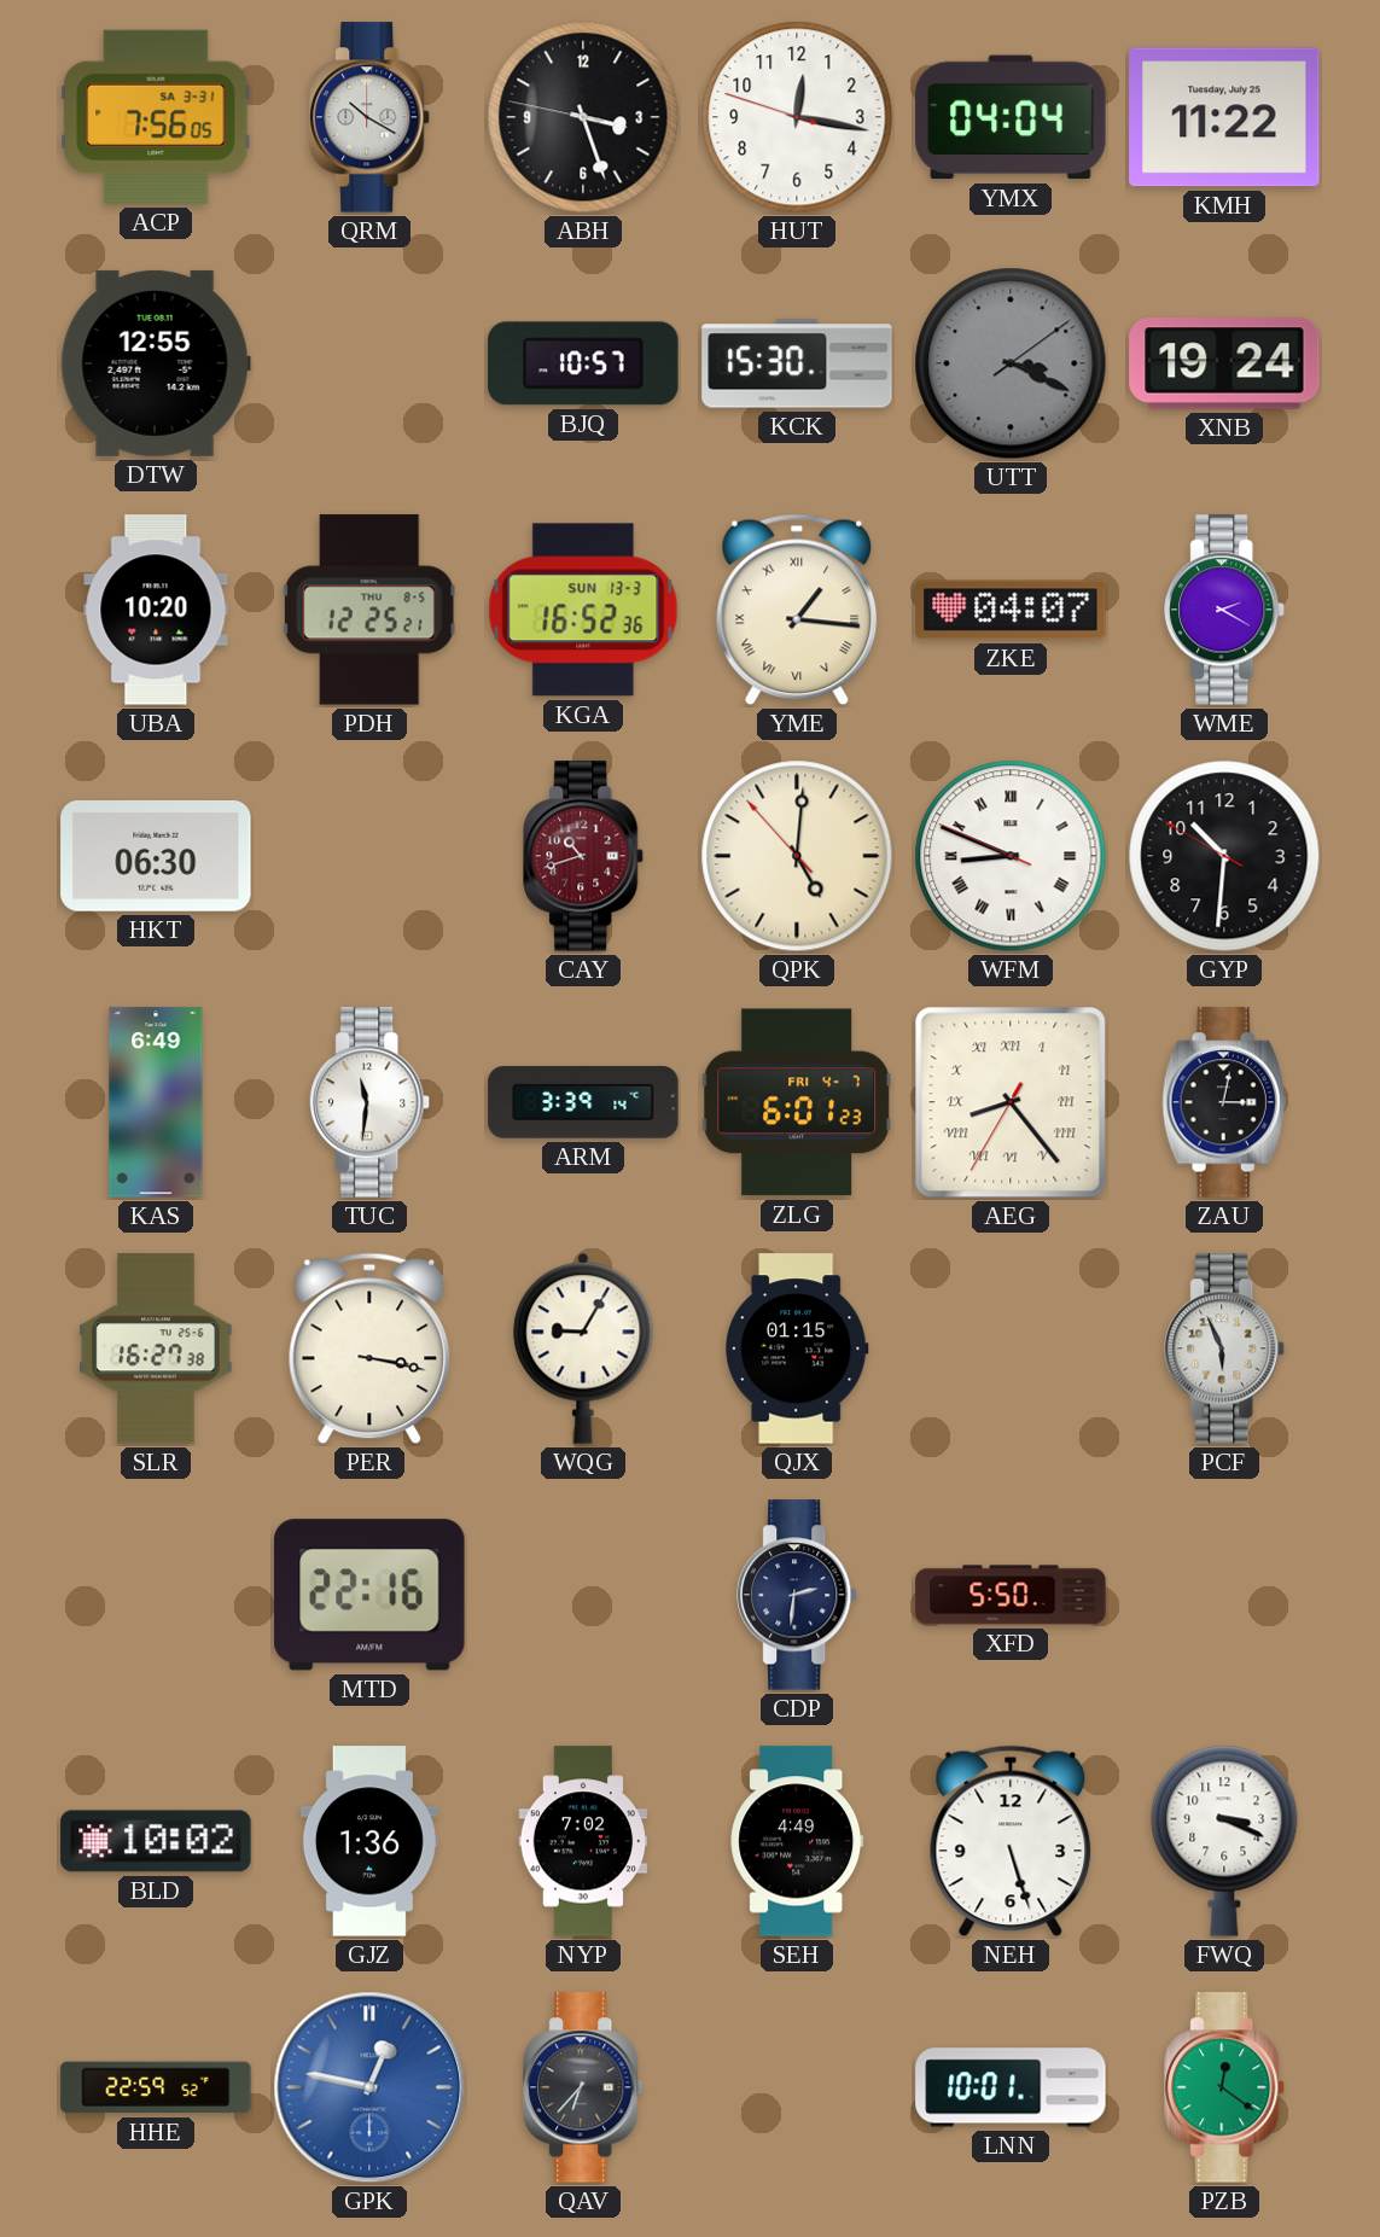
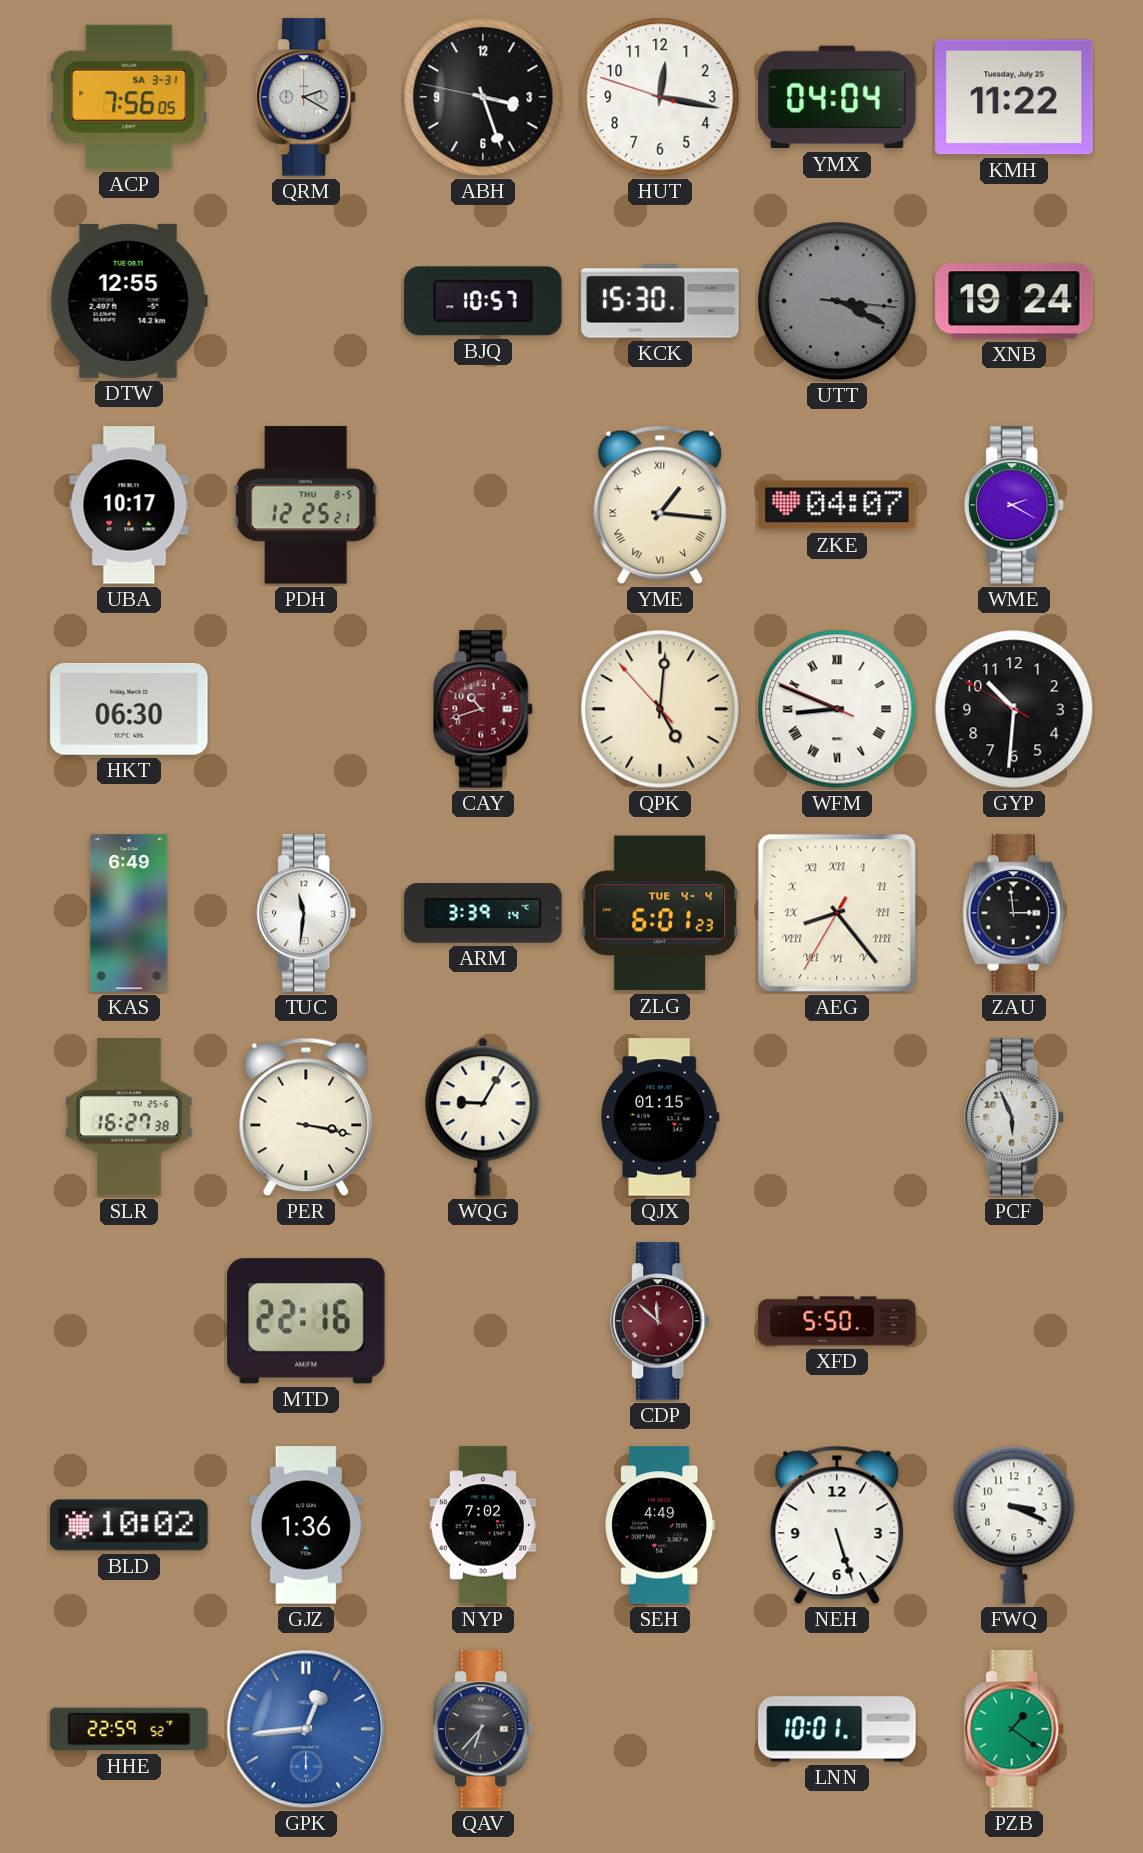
QRM: 10:20 -> 2:20 (307, 97)
UTT: 3:19:09 -> 3:19:16 (837, 301)
UBA: 10:20 -> 10:17 (129, 505)
KGA: 16:52 -> none (583, 610)
ZLG date: FRI 4-7 -> TUE 4-4 (660, 913)
ZAU: 3:02 -> 2:59 (1014, 913)
CDP: 2:31 -> 11:52 (661, 1321)
CDP dial: navy -> burgundy (661, 1321)
GPK: 12:47 -> 12:44 (306, 1729)
PZB: 12:21 -> 1:21 (1015, 1729)
